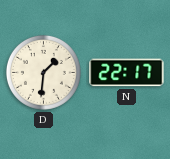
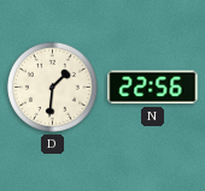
N: 22:17 -> 22:56 (153, 88)
